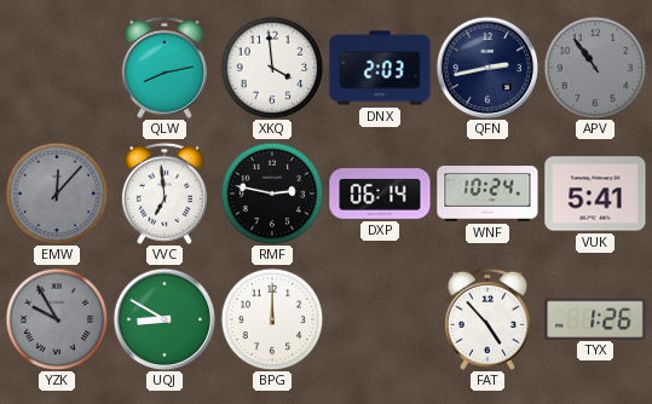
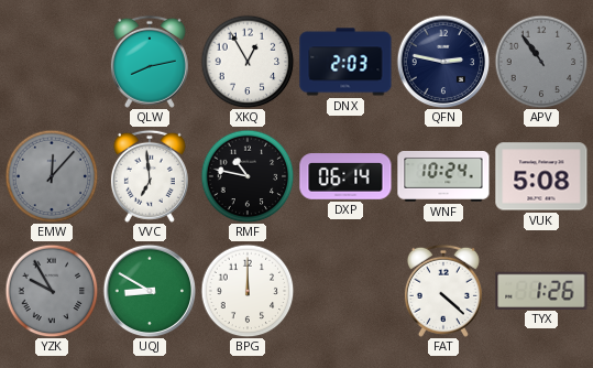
XKQ: 3:59 -> 12:55 (248, 62)
QFN: 2:43 -> 2:47 (443, 62)
RMF: 2:47 -> 10:47 (248, 176)
VUK: 5:41 -> 5:08 (541, 176)
FAT: 4:53 -> 4:22 (443, 291)
